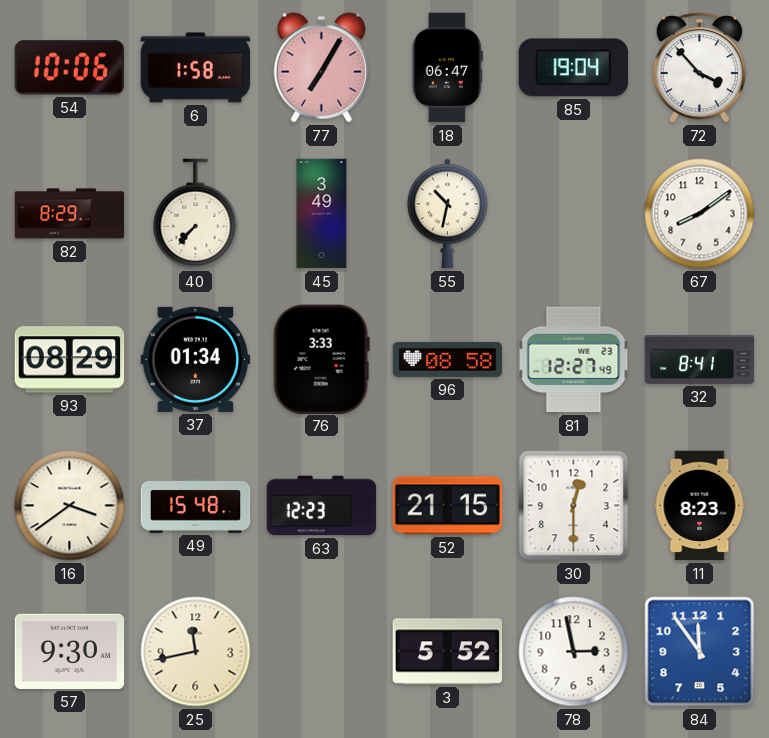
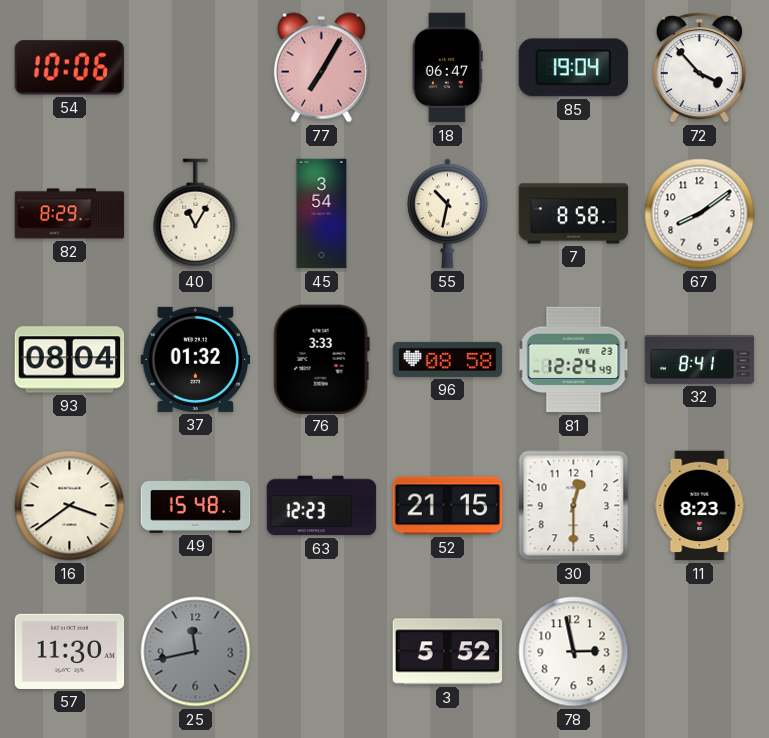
6: 1:58 -> none (196, 68)
40: 7:37 -> 11:05 (196, 214)
45: 3:49 -> 3:54 (322, 214)
7: none -> 8:58 (574, 214)
93: 08:29 -> 08:04 (70, 360)
37: 01:34 -> 01:32 (196, 359)
81: 12:27 -> 12:24 (574, 360)
57: 9:30 -> 11:30 (70, 651)
25 dial: cream -> grey (196, 652)
84: 11:54 -> none (700, 652)
